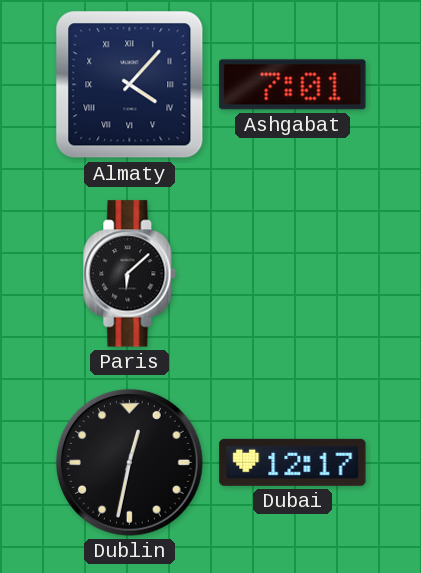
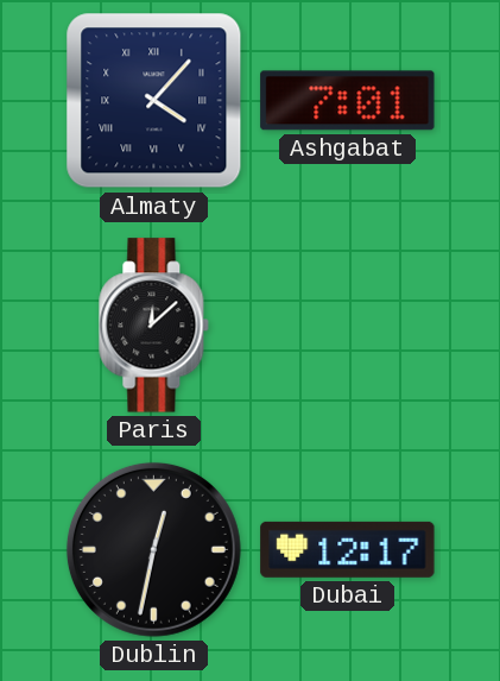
Paris: 6:08 -> 12:08 (154, 326)
